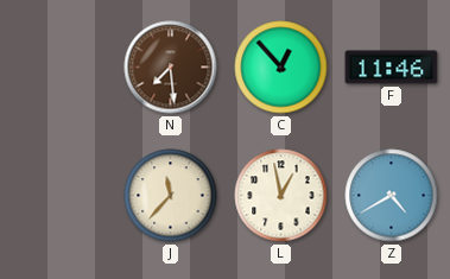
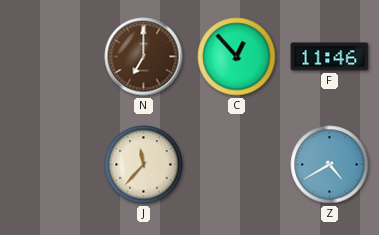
N: 7:29 -> 7:00 (144, 57)
L: 12:58 -> none (281, 196)
